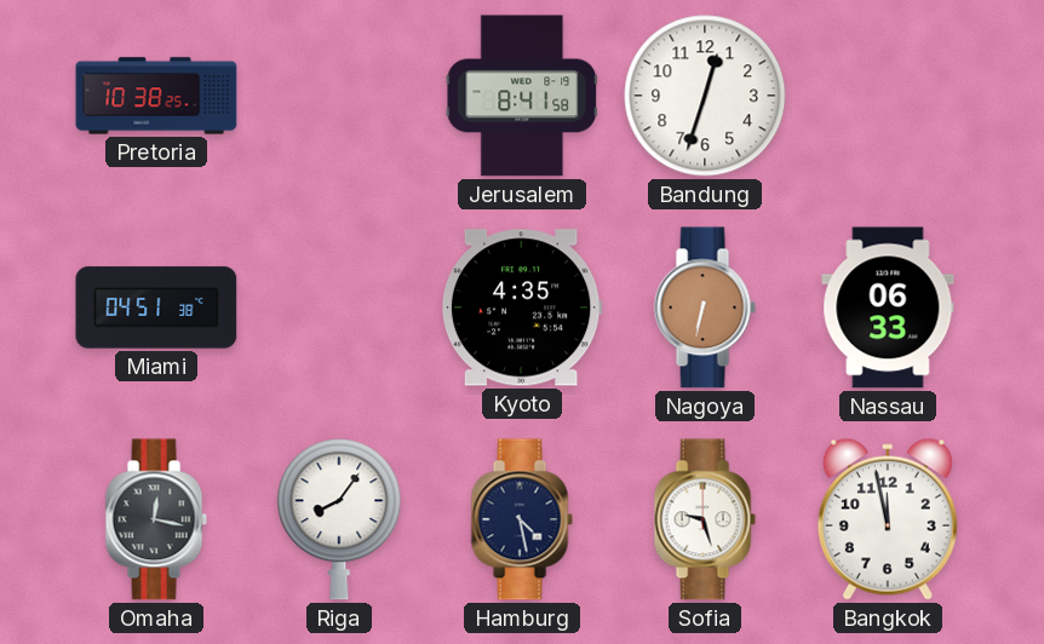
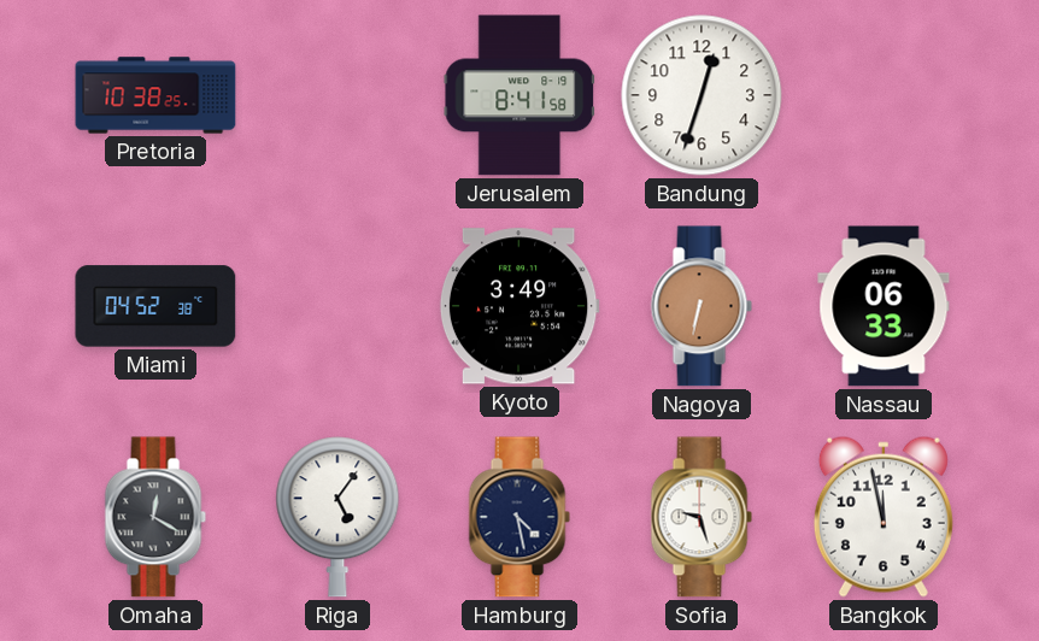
Miami: 04:51 -> 04:52 (155, 306)
Kyoto: 4:35 -> 3:49 (519, 306)
Omaha: 12:17 -> 12:20 (155, 517)
Riga: 8:06 -> 5:06 (337, 517)
